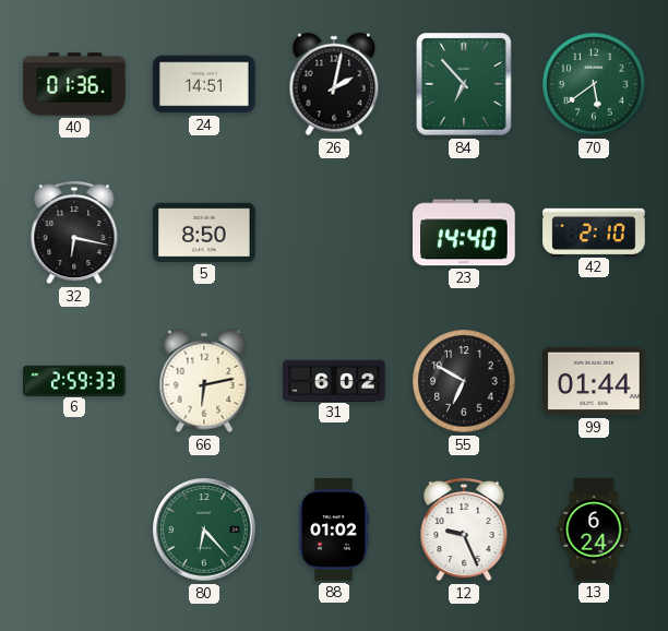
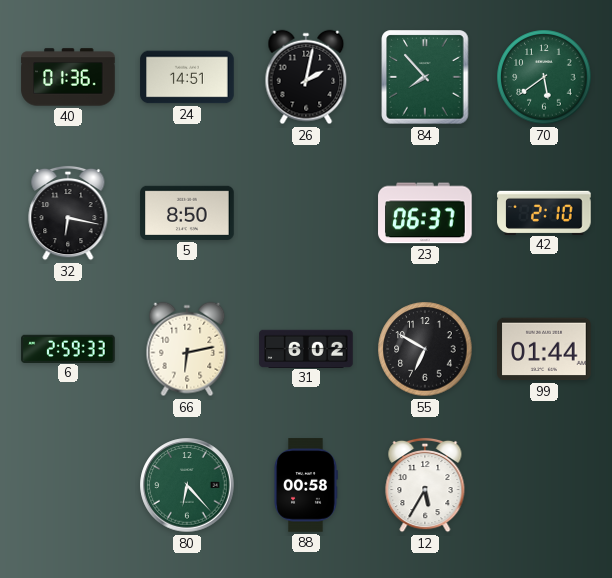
84: 6:53 -> 7:53 (425, 77)
23: 14:40 -> 06:37 (425, 213)
88: 01:02 -> 00:58 (306, 485)
12: 9:26 -> 5:35 (425, 485)
13: 6:24 -> none (594, 529)
